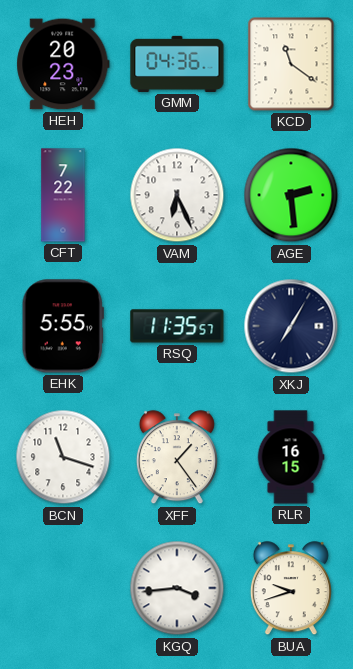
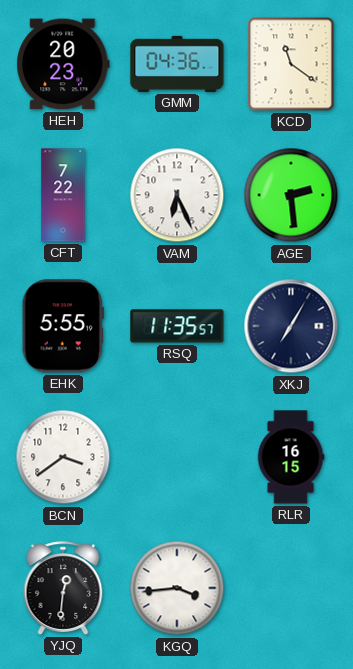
BCN: 11:18 -> 3:39 (63, 457)
XFF: 1:24 -> none (177, 458)
YJQ: none -> 12:31 (63, 588)
BUA: 9:42 -> none (291, 589)
